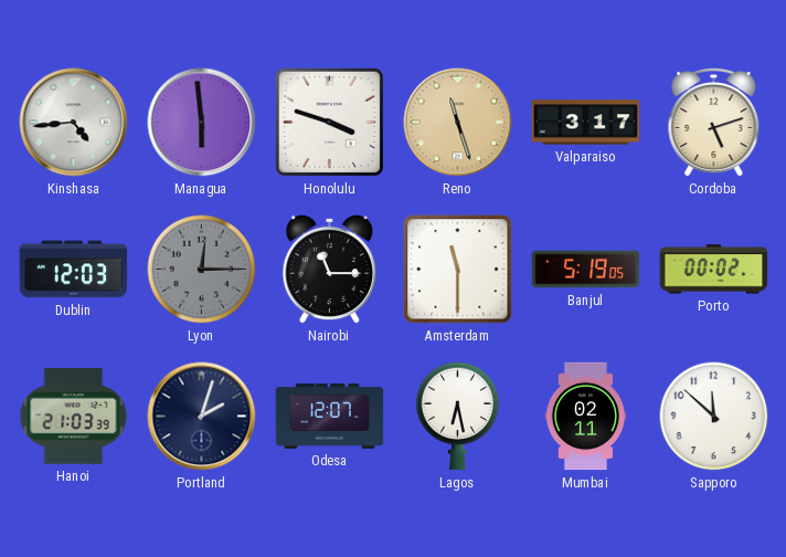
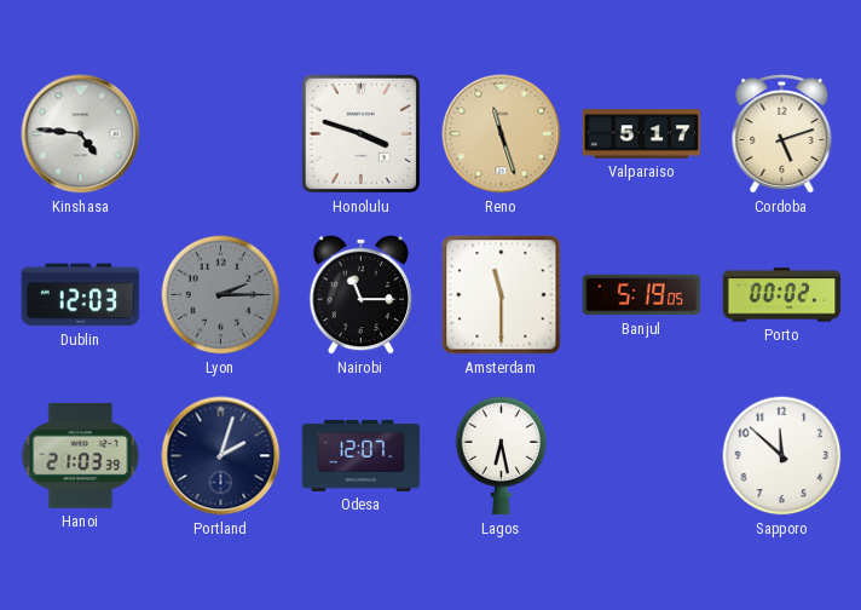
Kinshasa: 4:44 -> 4:46 (81, 134)
Managua: 5:59 -> none (202, 123)
Valparaiso: 3:17 -> 5:17 (642, 134)
Lyon: 12:15 -> 2:15 (221, 295)
Mumbai: 02:11 -> none (585, 417)
